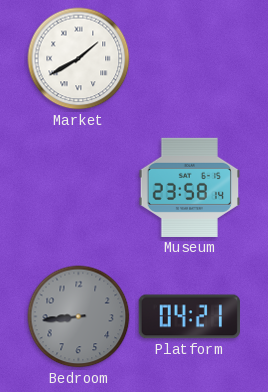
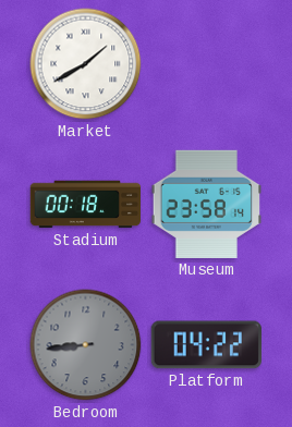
Stadium: none -> 00:18 (86, 205)
Platform: 04:21 -> 04:22 (206, 345)
